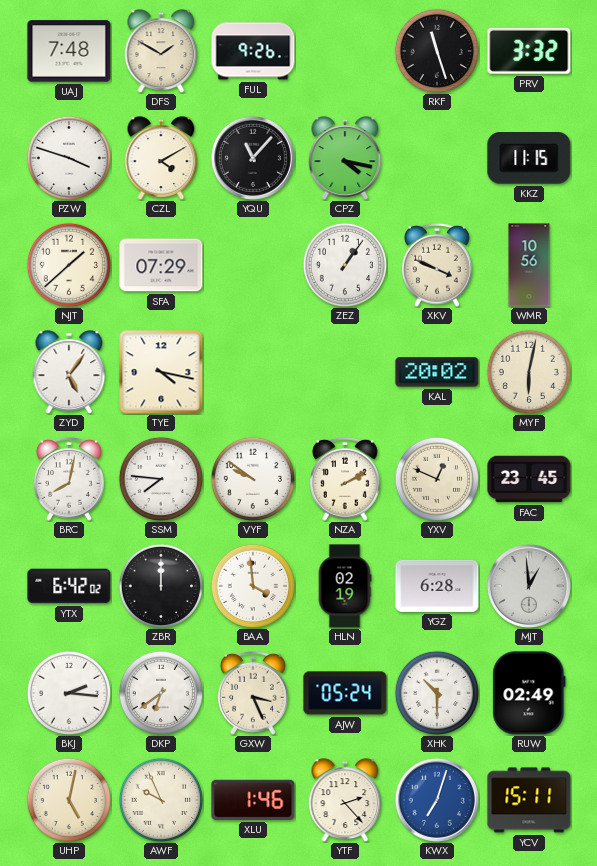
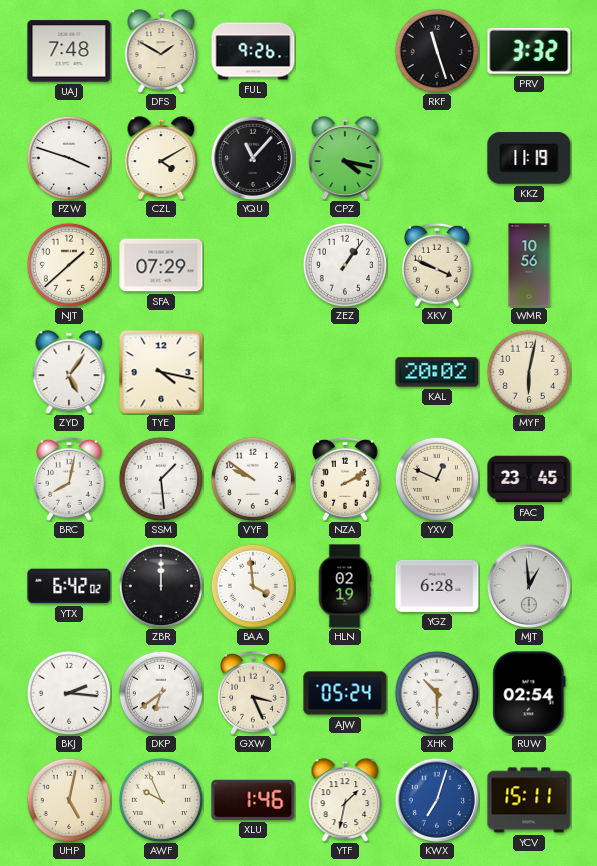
KKZ: 11:15 -> 11:19 (529, 158)
SSM: 7:46 -> 1:29 (160, 478)
RUW: 02:49 -> 02:54 (529, 693)
YTF: 2:23 -> 1:32 (345, 800)
